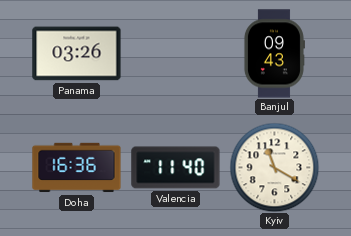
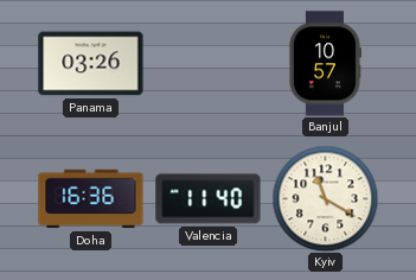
Banjul: 09:43 -> 10:57 (325, 64)
